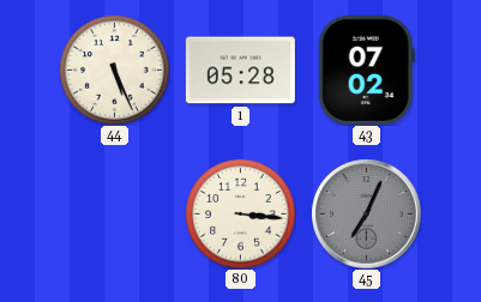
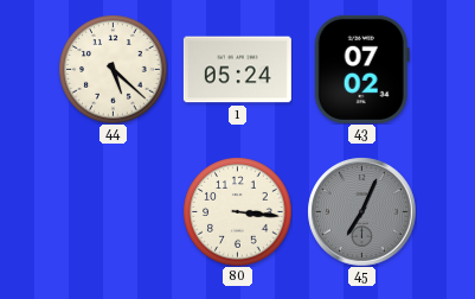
44: 5:26 -> 5:22 (113, 69)
1: 05:28 -> 05:24 (237, 70)
